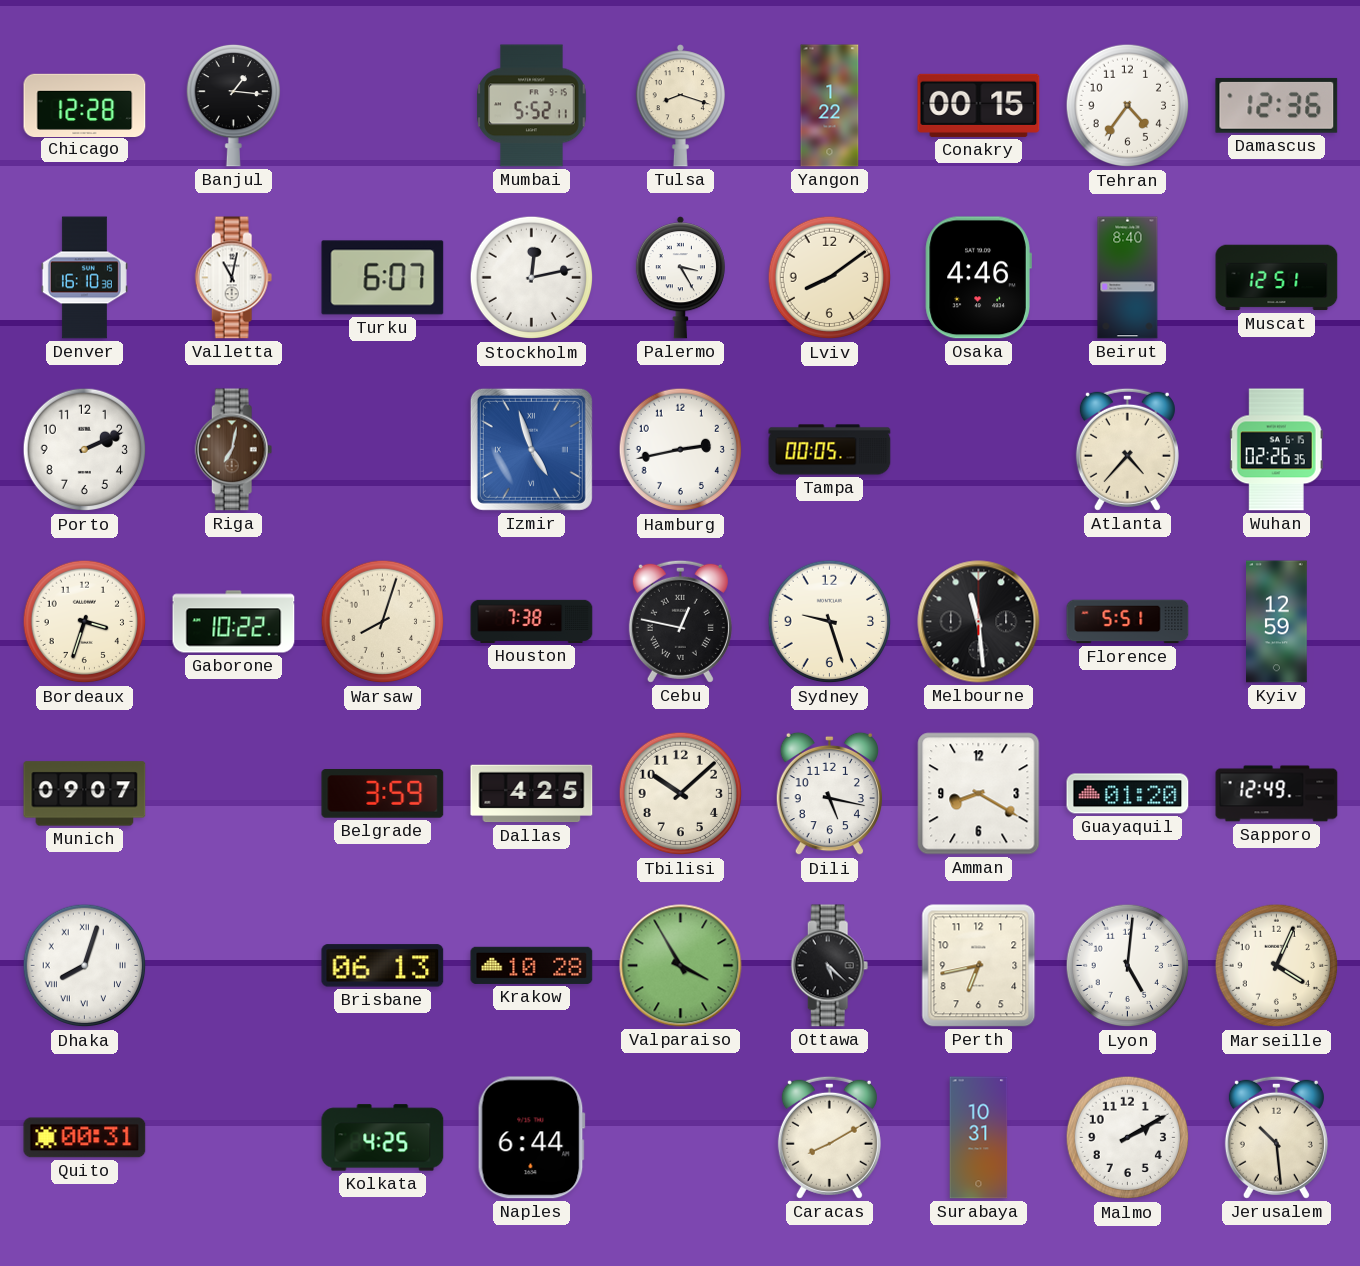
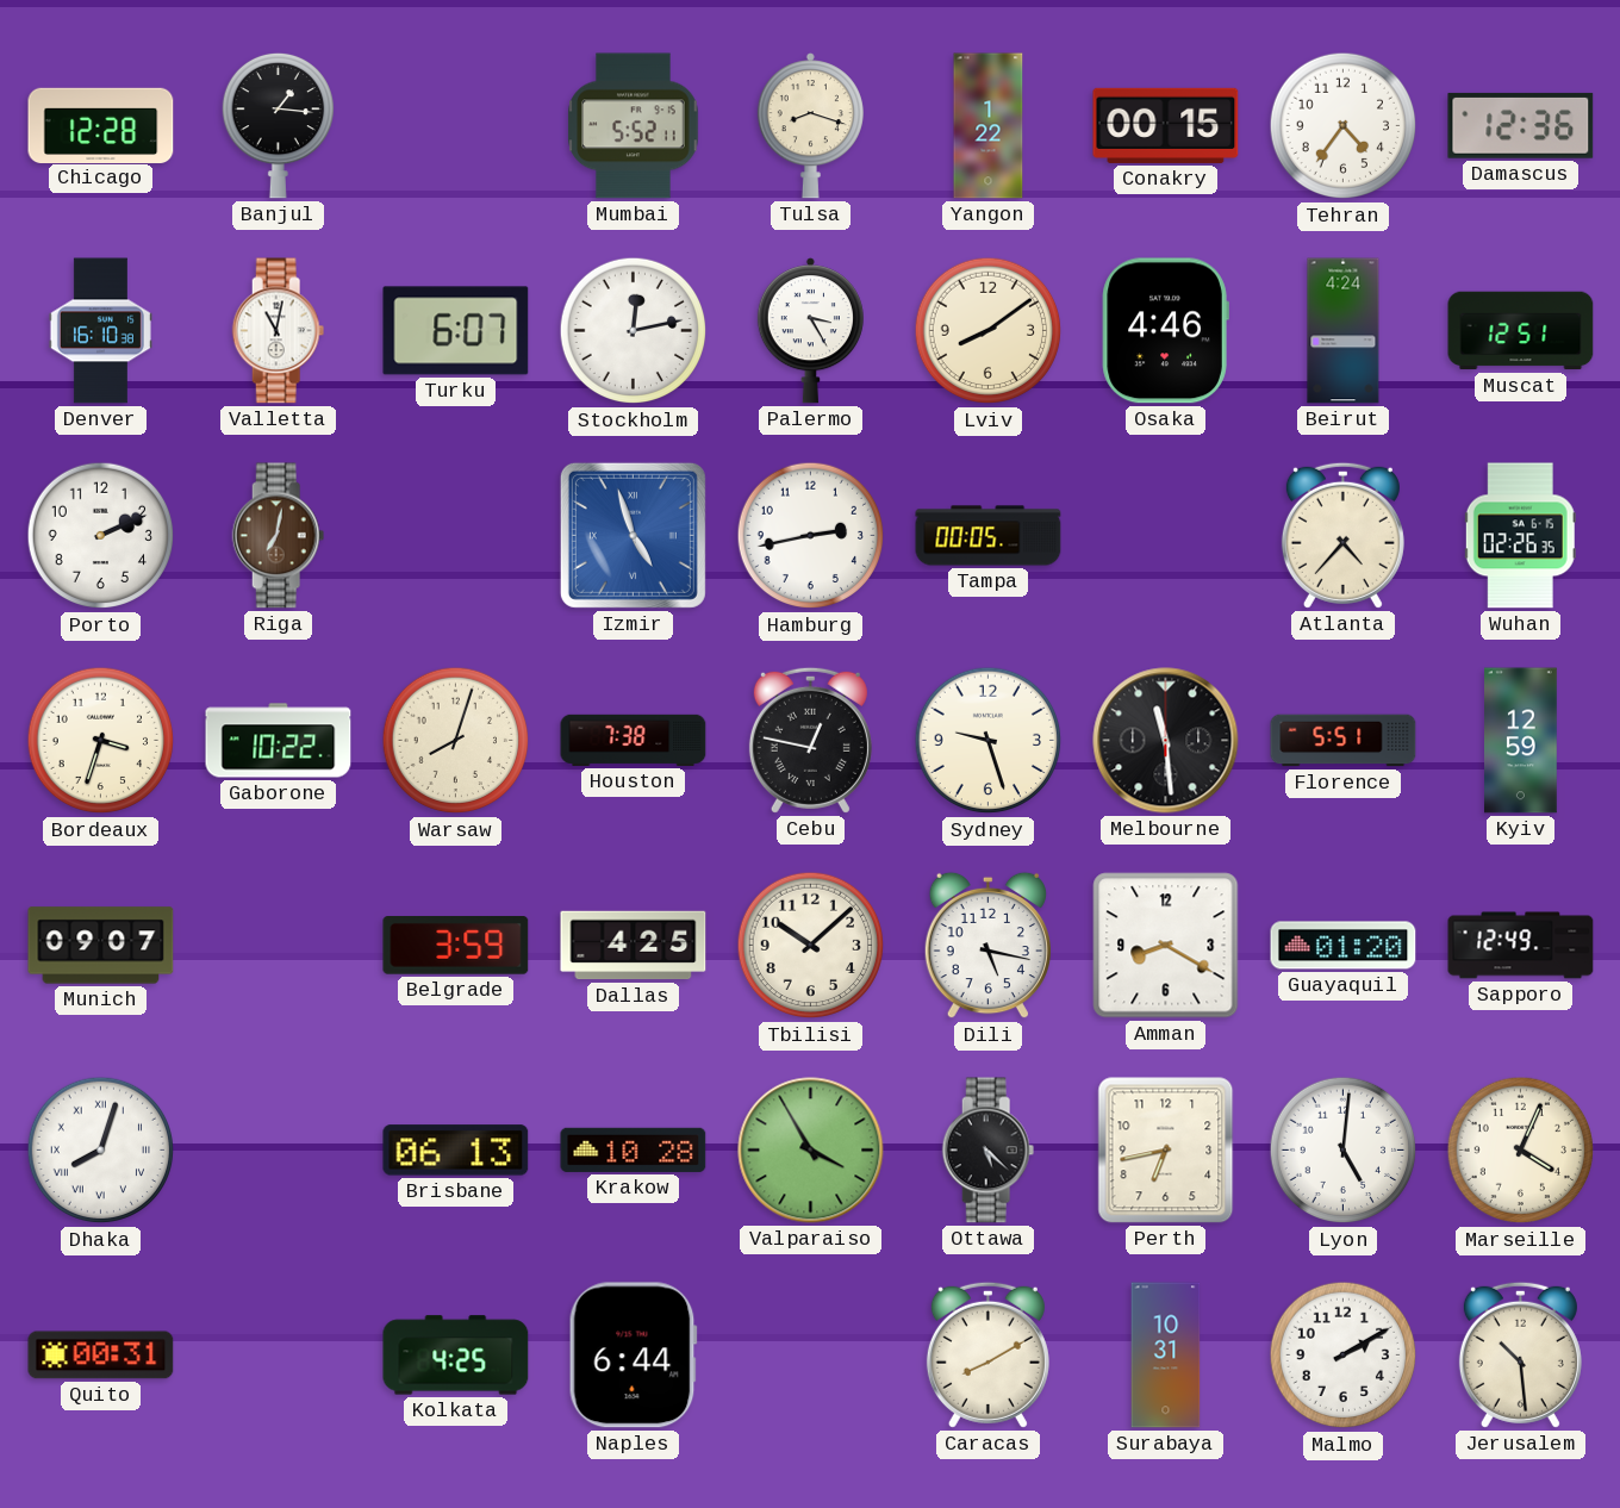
Beirut: 8:40 -> 4:24 (1344, 331)
